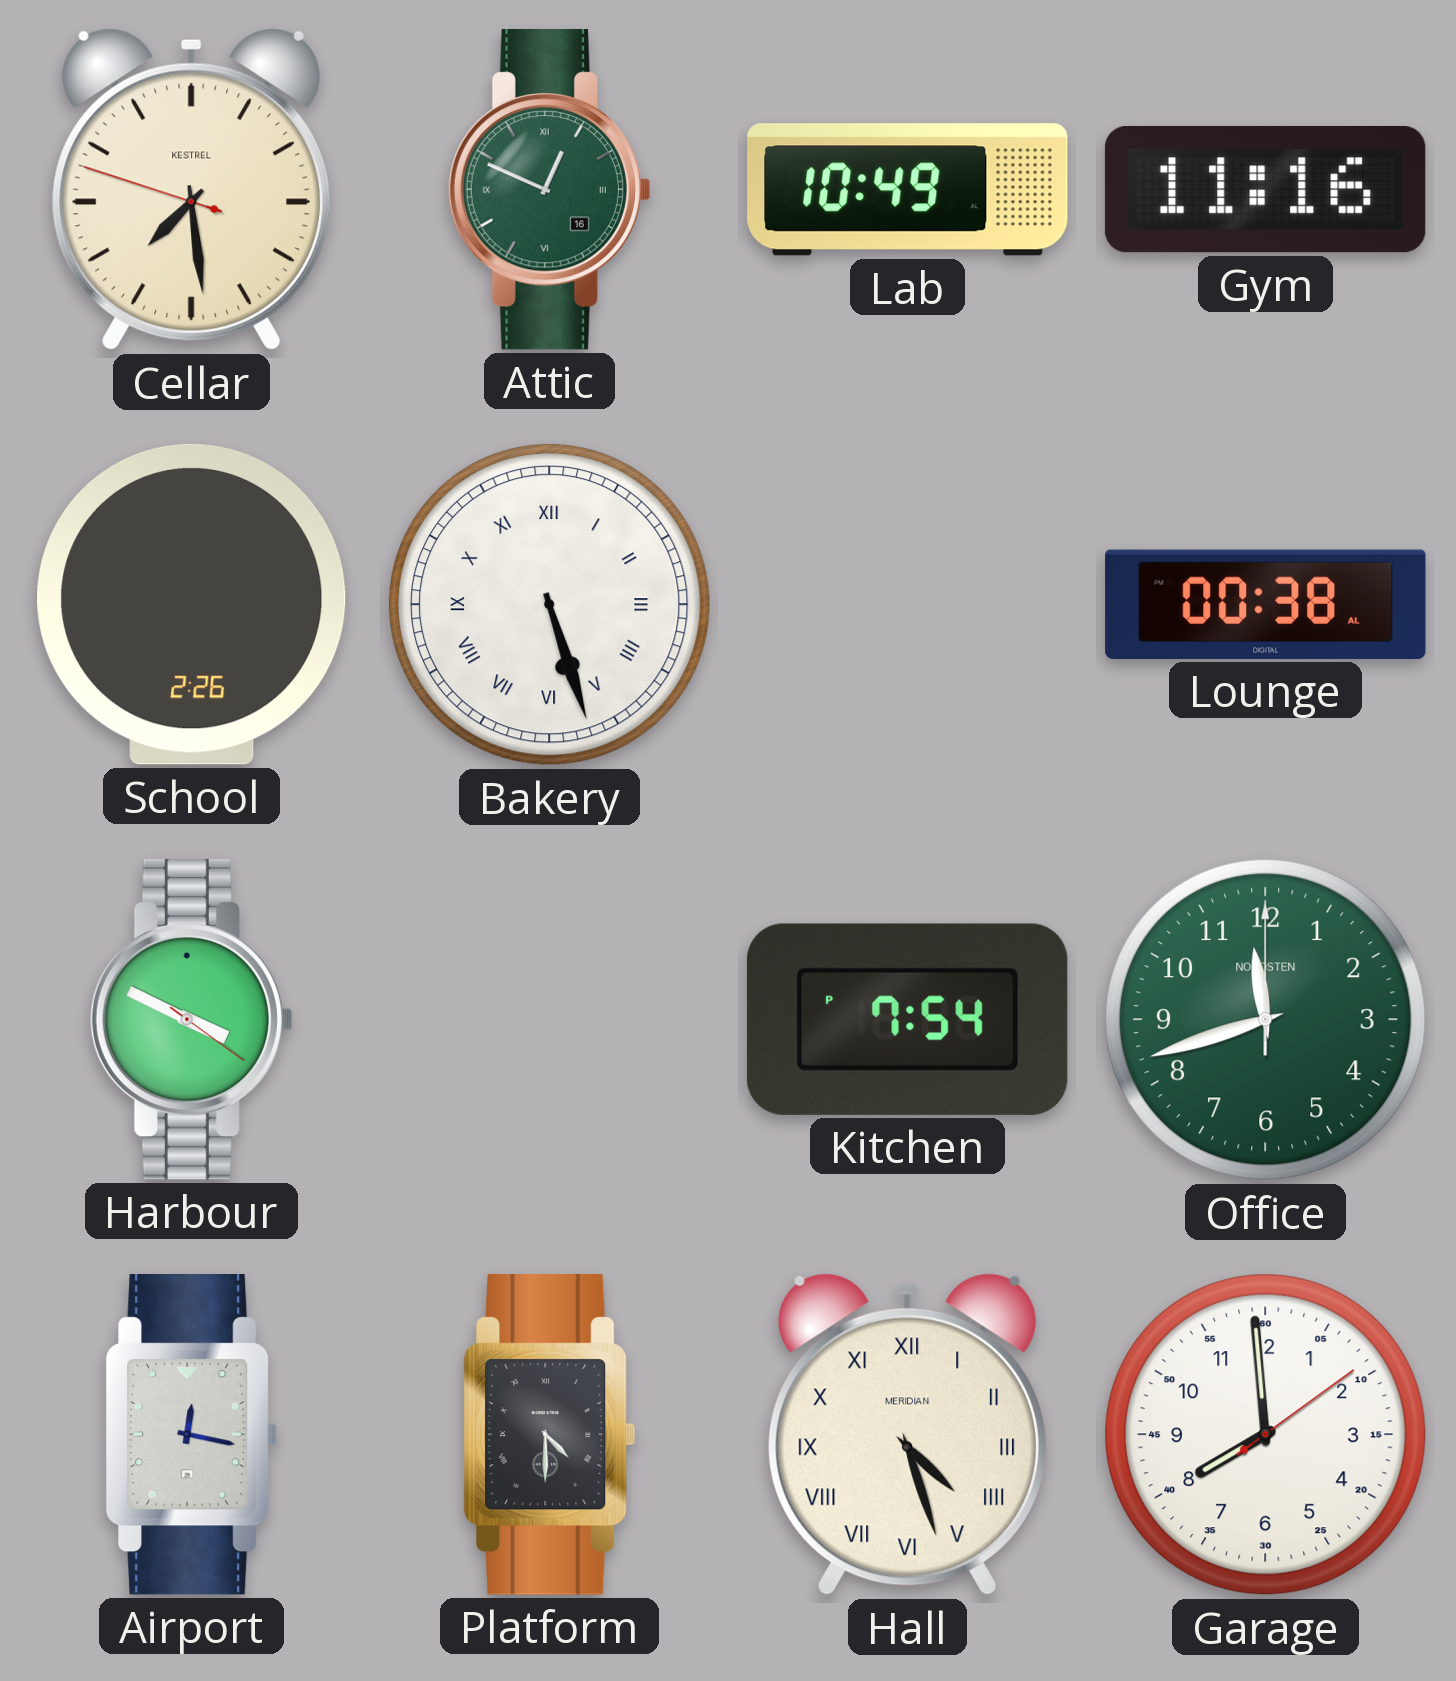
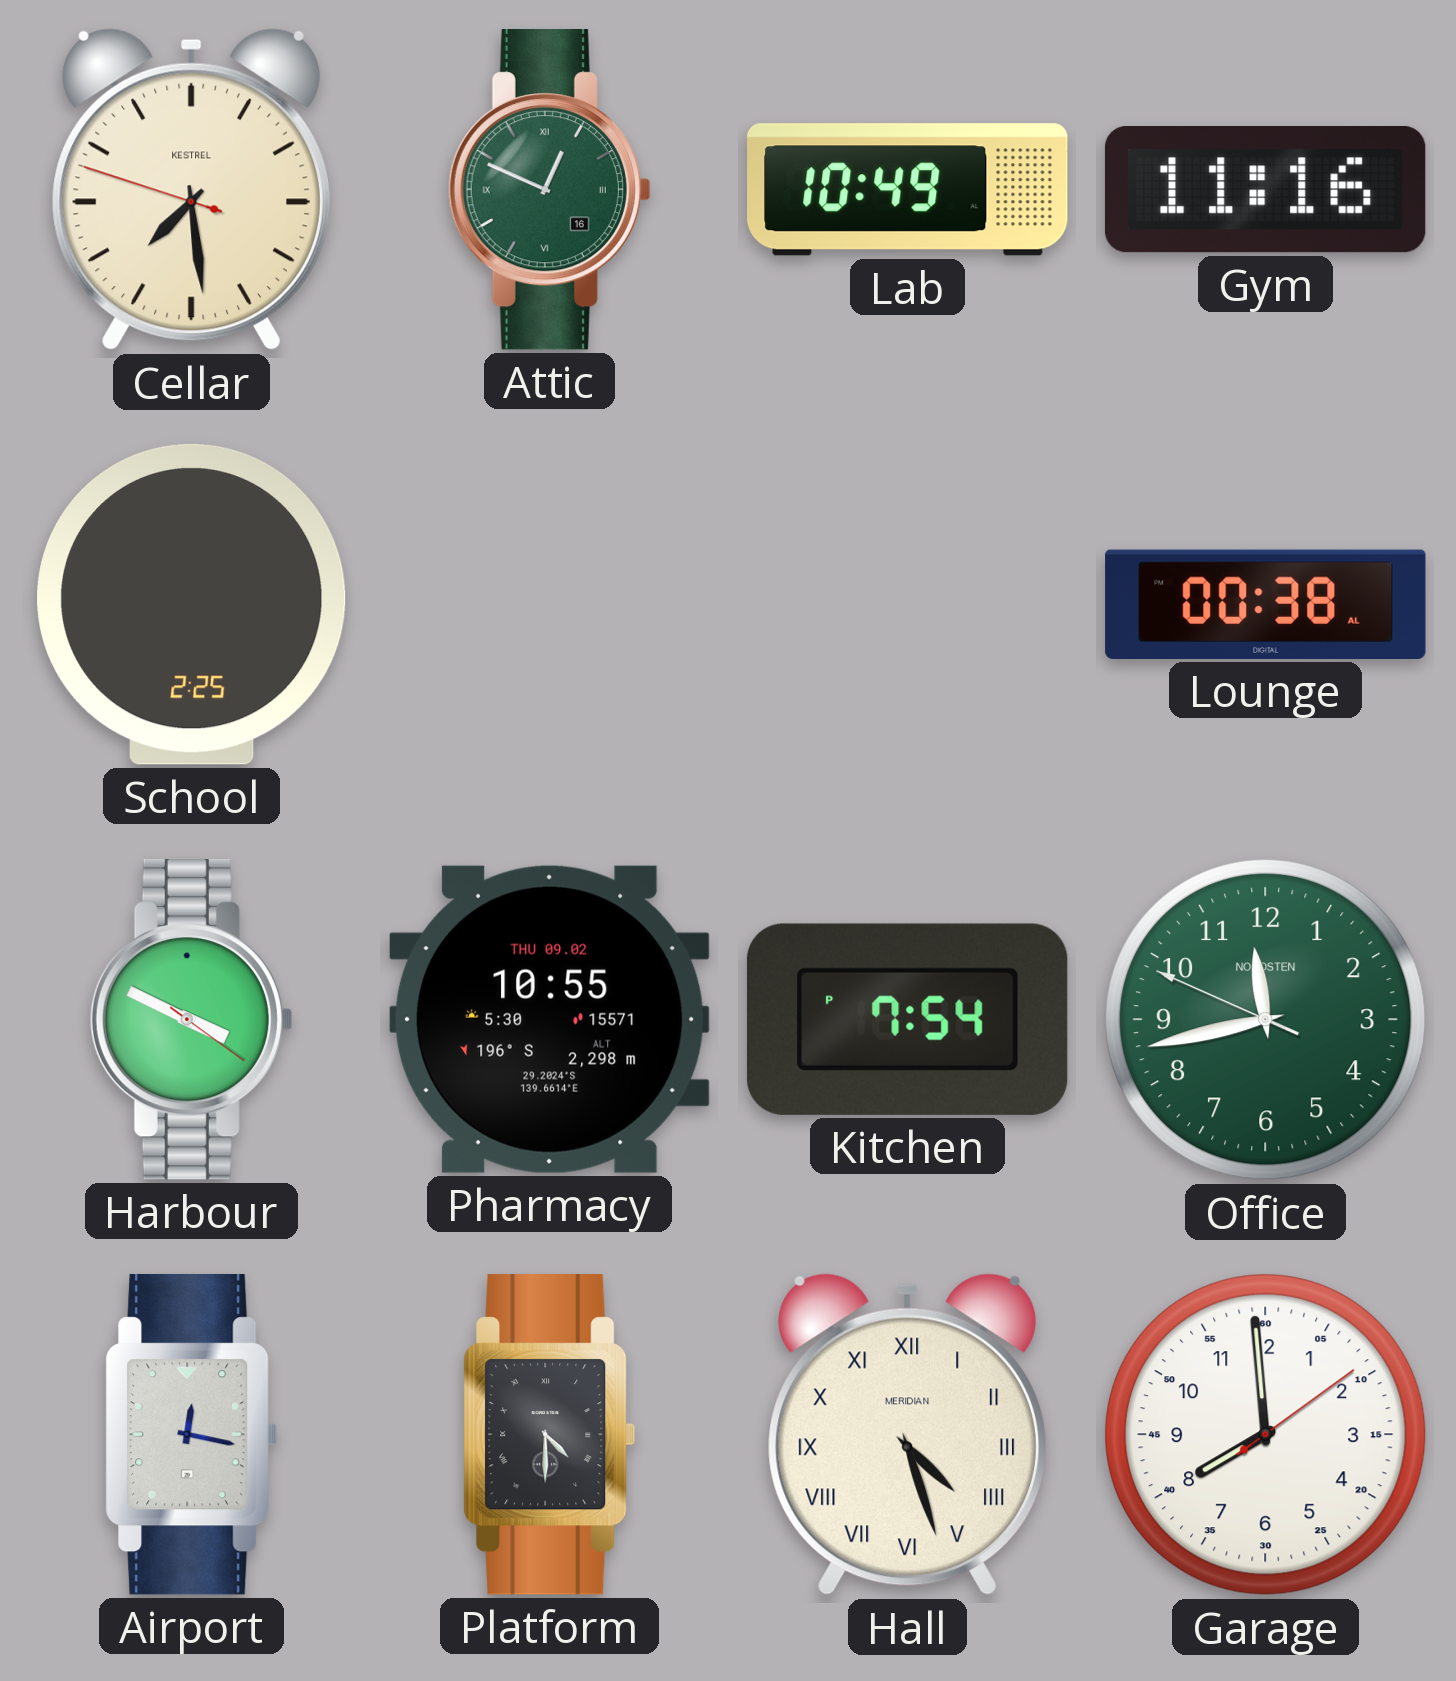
School: 2:26 -> 2:25 (192, 604)
Bakery: 5:27 -> none (550, 605)
Pharmacy: none -> 10:55 (549, 1019)
Office: 11:42:00 -> 11:42:49 (1266, 1020)
